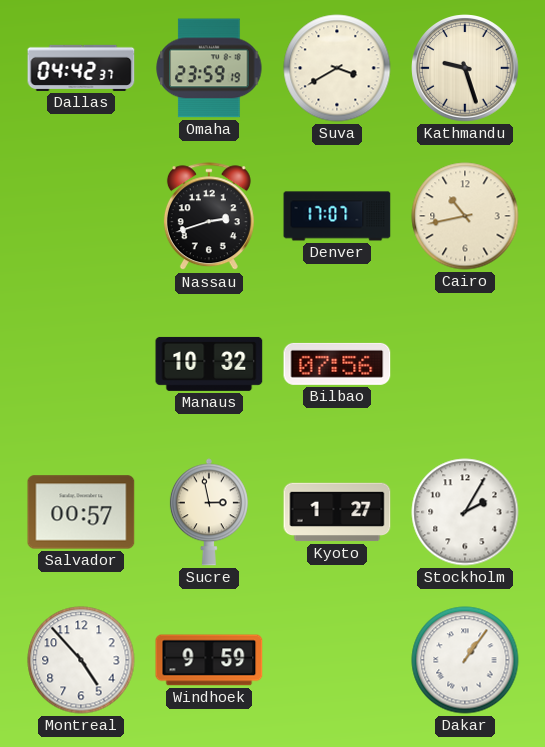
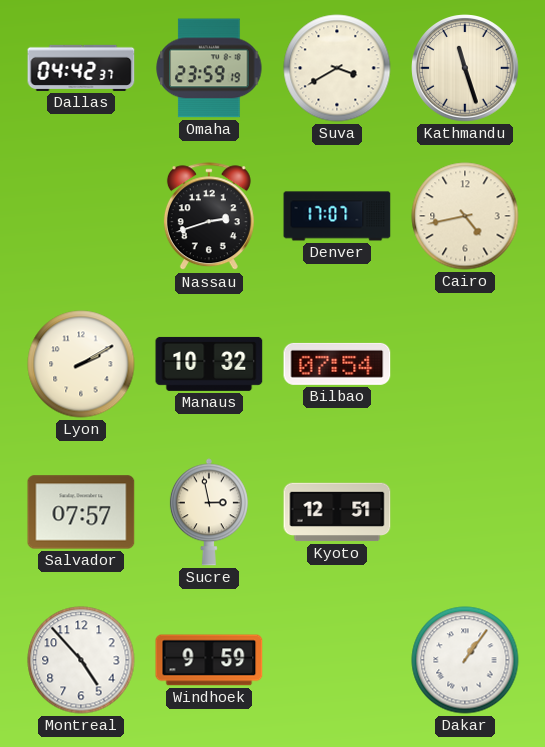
Kathmandu: 9:27 -> 11:27 (465, 68)
Cairo: 10:43 -> 4:43 (465, 216)
Lyon: none -> 2:10 (81, 364)
Bilbao: 07:56 -> 07:54 (337, 364)
Salvador: 00:57 -> 07:57 (81, 512)
Kyoto: 1:27 -> 12:51 (337, 512)
Stockholm: 2:05 -> none (465, 512)
